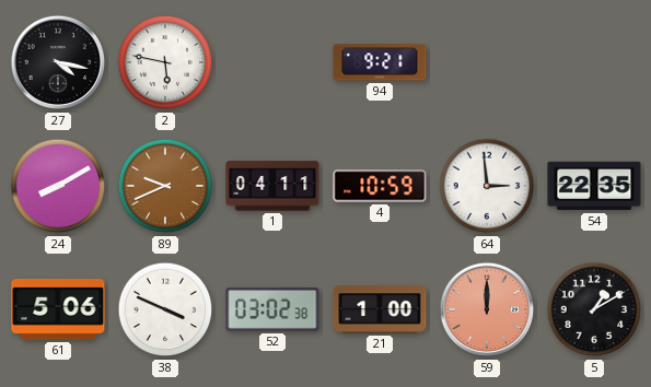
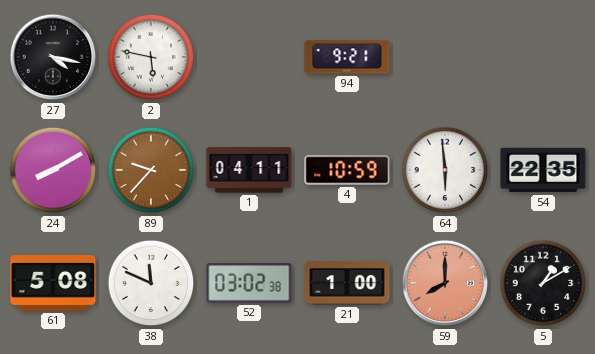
89: 9:41 -> 9:37 (151, 170)
64: 2:59 -> 5:59 (445, 170)
61: 5:06 -> 5:08 (53, 284)
38: 3:49 -> 11:49 (151, 283)
59: 12:00 -> 8:00 (445, 283)
